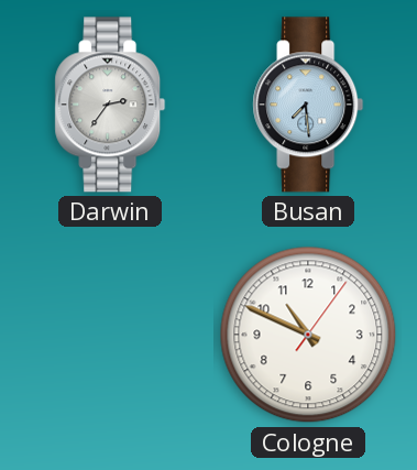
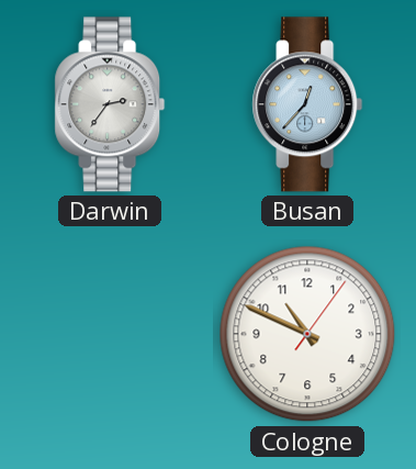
Busan: 7:29 -> 12:37 (307, 104)
